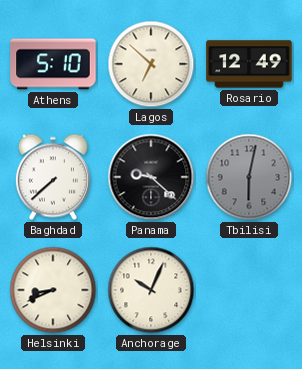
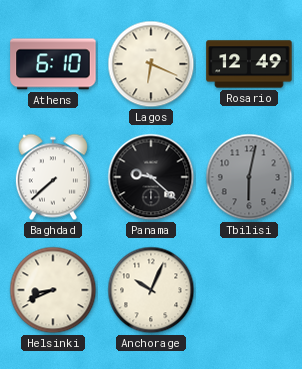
Athens: 5:10 -> 6:10 (53, 64)
Lagos: 6:52 -> 6:19 (151, 64)
